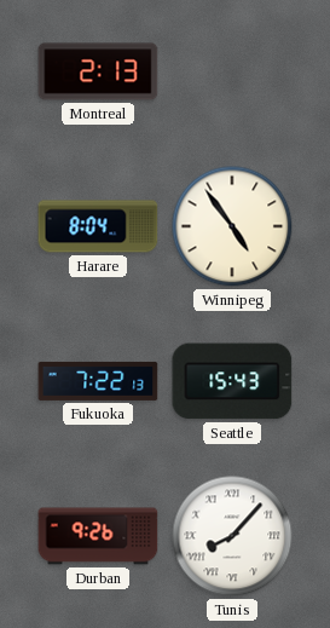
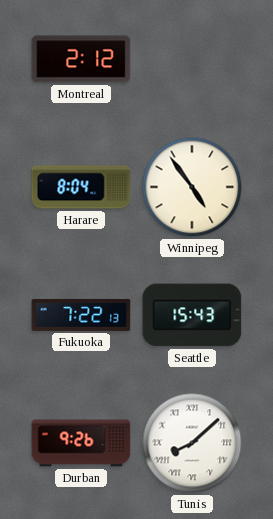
Montreal: 2:13 -> 2:12 (81, 59)
Tunis: 8:07 -> 8:08 (192, 443)
